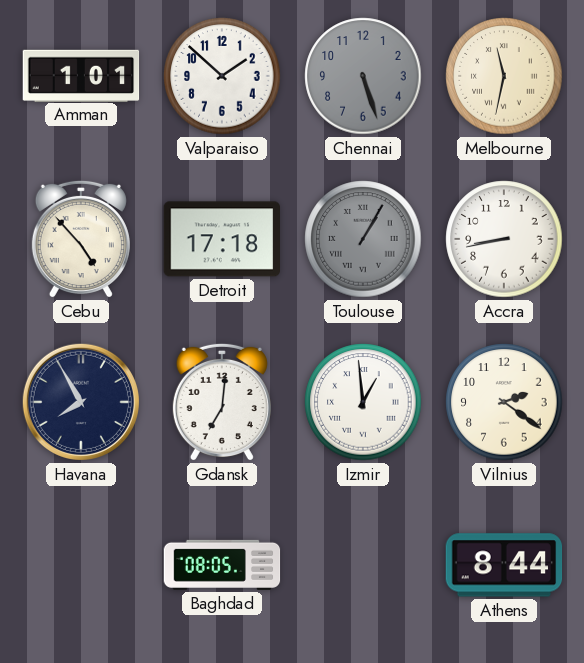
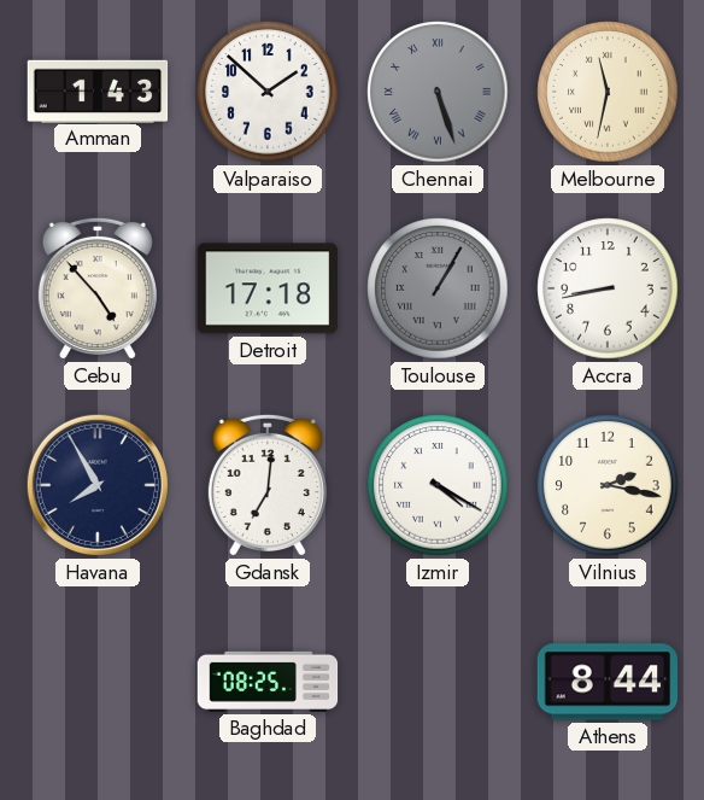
Amman: 1:01 -> 1:43 (98, 90)
Chennai numerals: Arabic -> Roman (438, 92)
Izmir: 12:59 -> 4:20 (438, 485)
Vilnius: 2:21 -> 2:17 (608, 485)
Baghdad: 08:05 -> 08:25 (268, 682)
